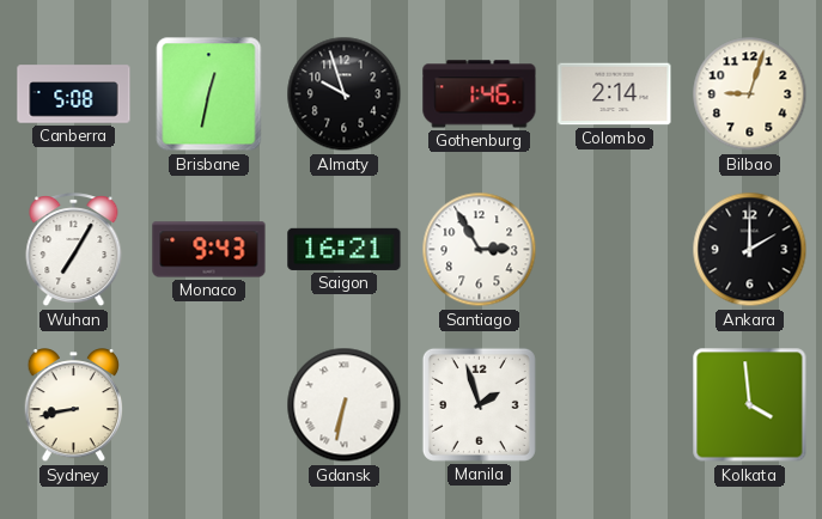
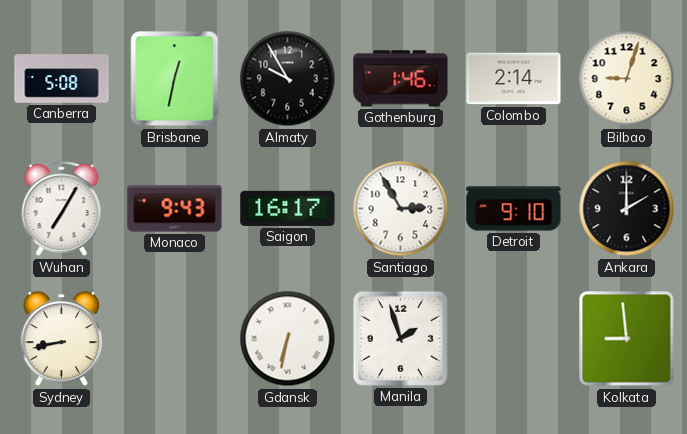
Almaty: 9:57 -> 9:55 (288, 79)
Saigon: 16:21 -> 16:17 (288, 208)
Detroit: none -> 9:10 (514, 209)
Kolkata: 3:59 -> 8:59 (627, 339)
